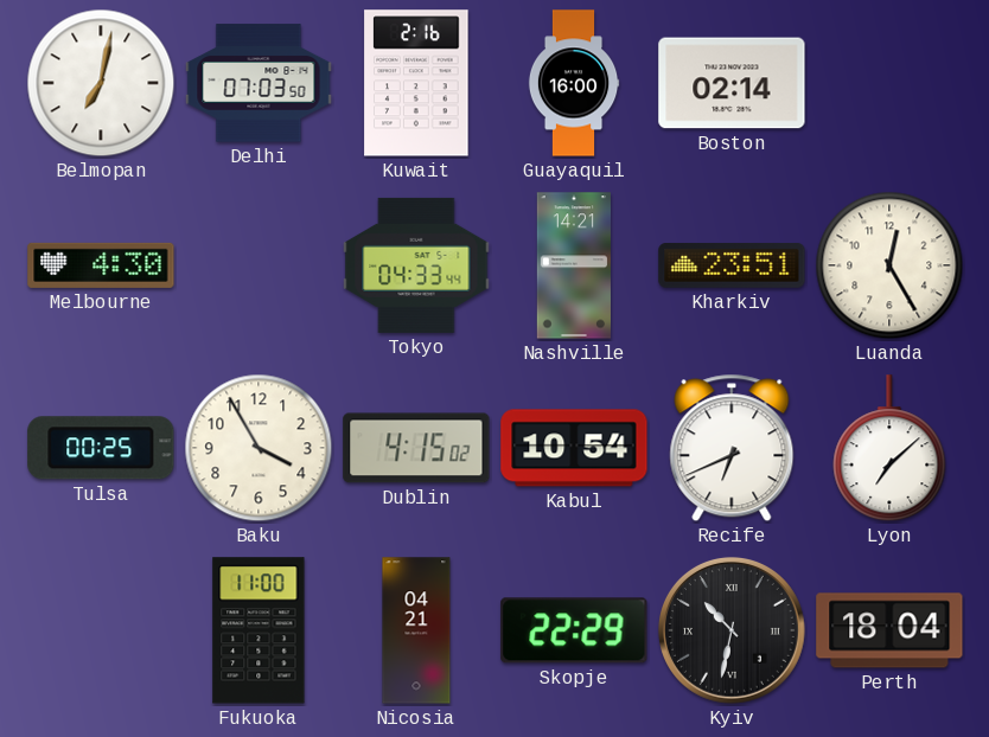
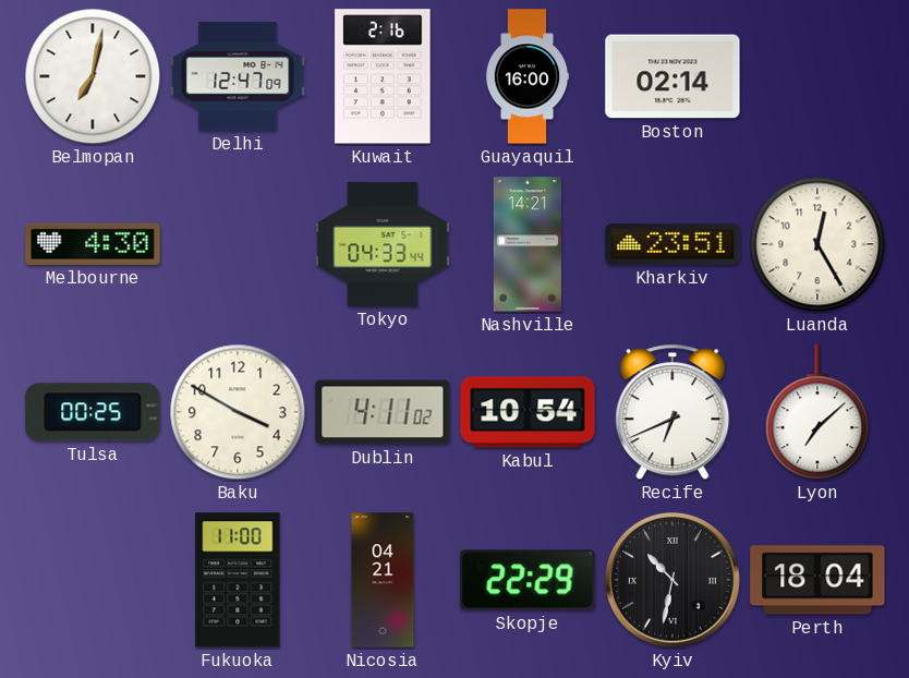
Delhi: 07:03 -> 12:47 (238, 76)
Baku: 3:55 -> 3:50 (238, 412)
Dublin: 4:15 -> 4:11 (383, 412)
